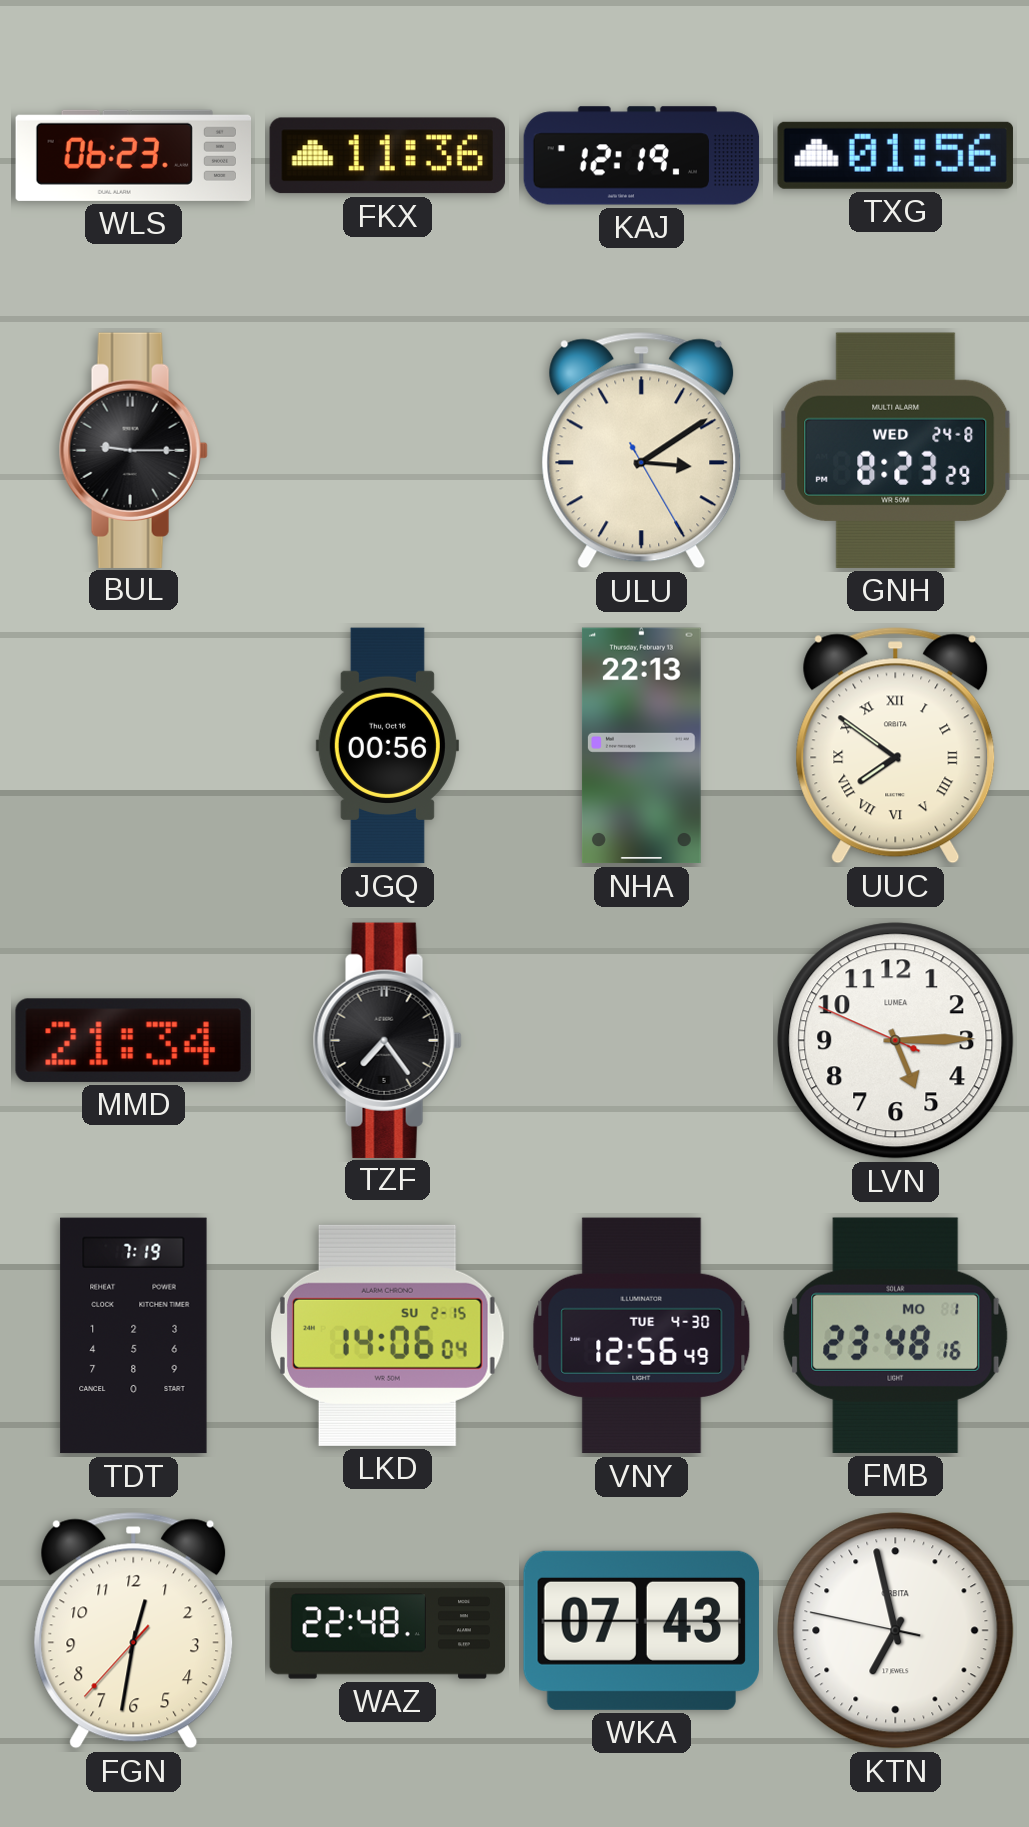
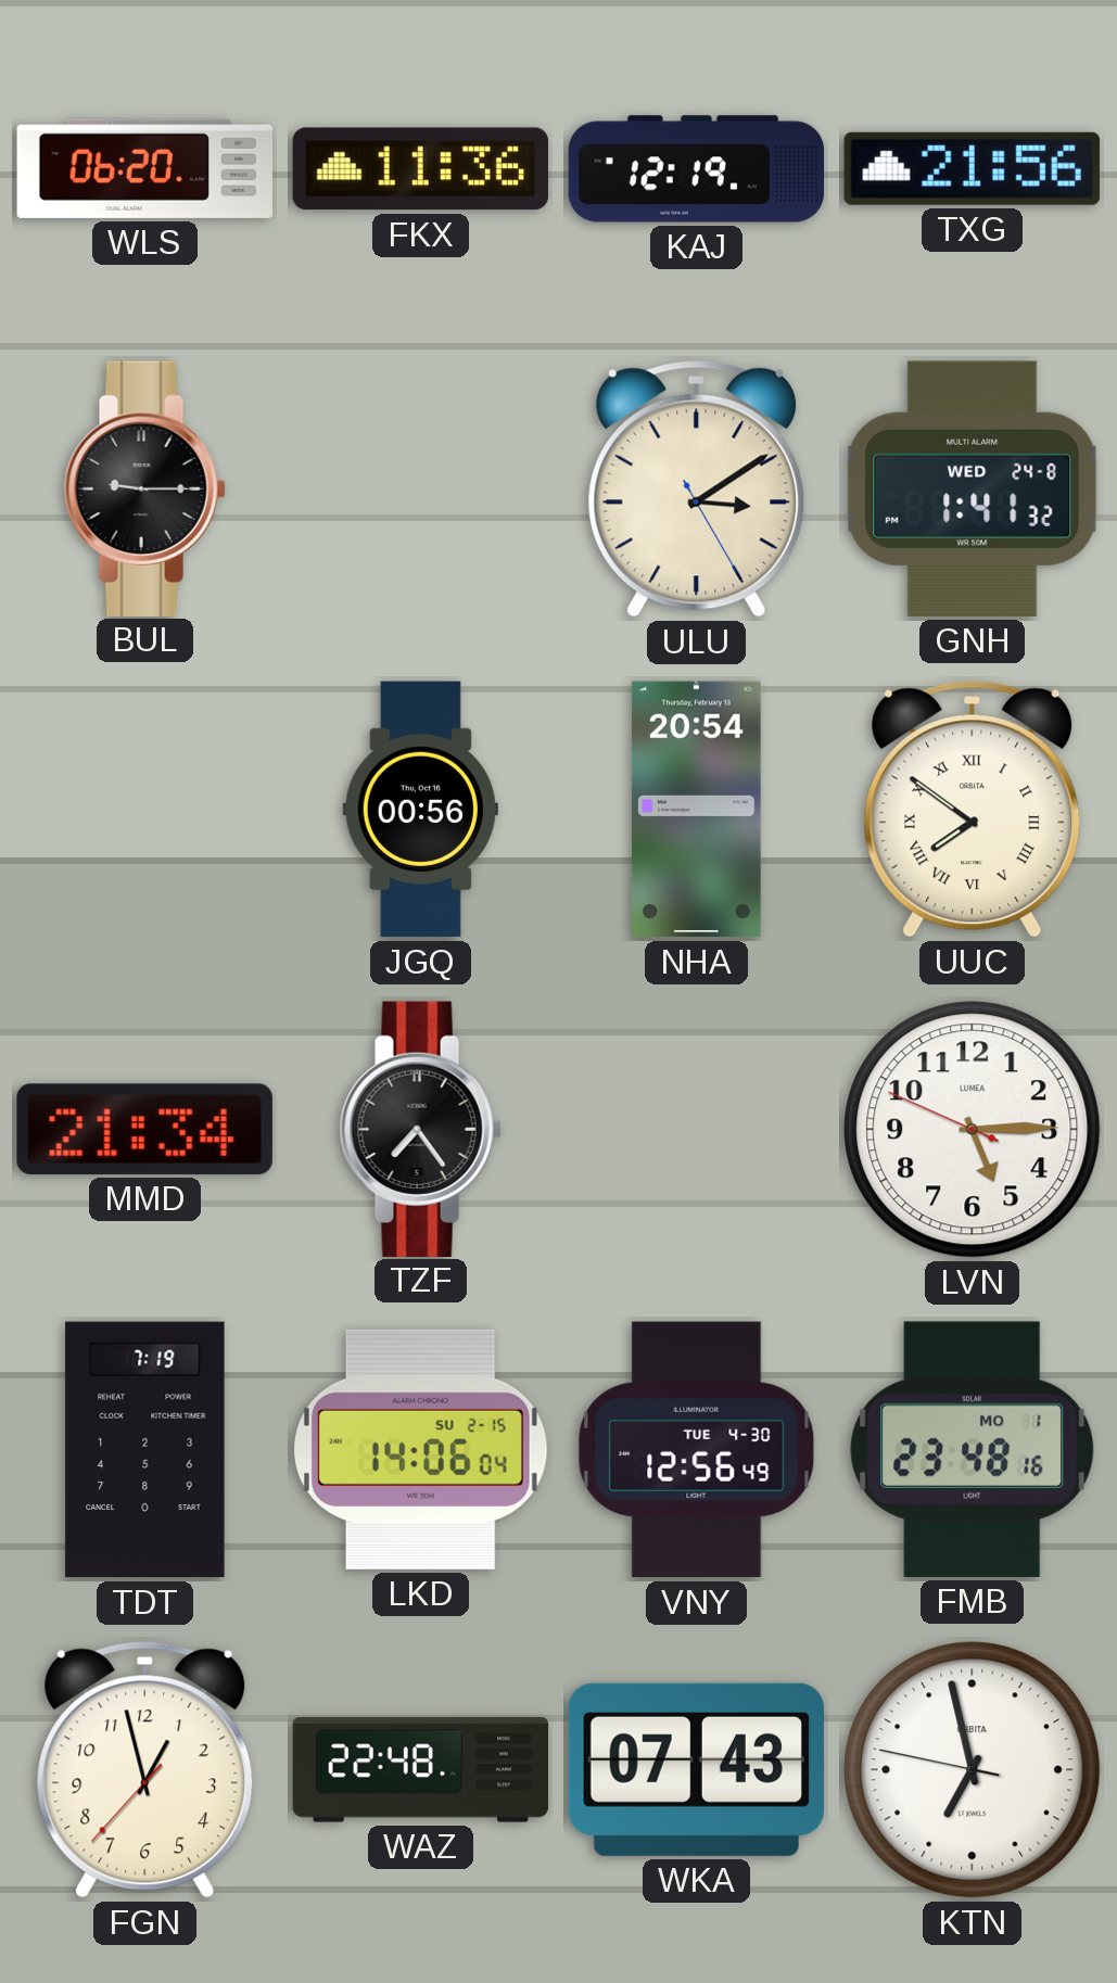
WLS: 06:23 -> 06:20 (144, 168)
TXG: 01:56 -> 21:56 (972, 168)
GNH: 8:23 -> 1:41 (973, 488)
NHA: 22:13 -> 20:54 (696, 810)
FGN: 12:31 -> 12:57 (145, 1770)
